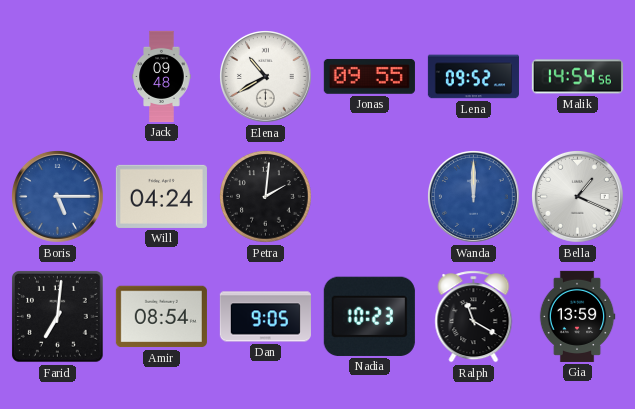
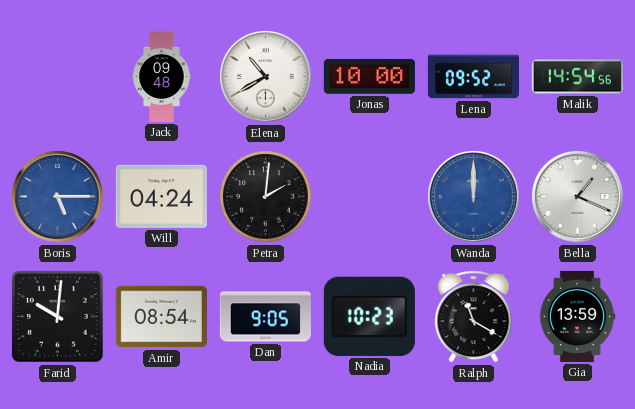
Jonas: 09:55 -> 10:00 (369, 76)
Farid: 7:01 -> 10:01 (58, 317)
